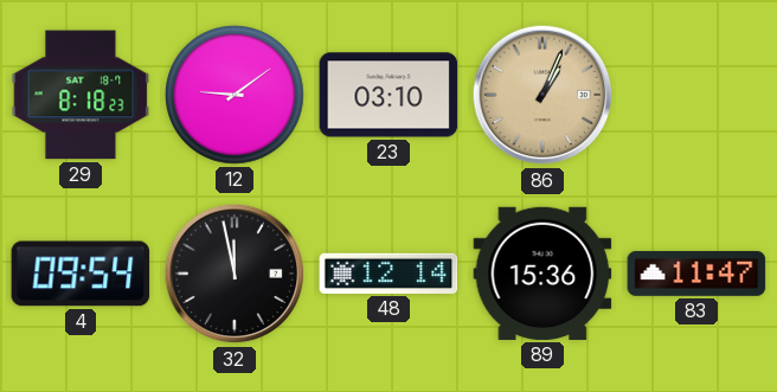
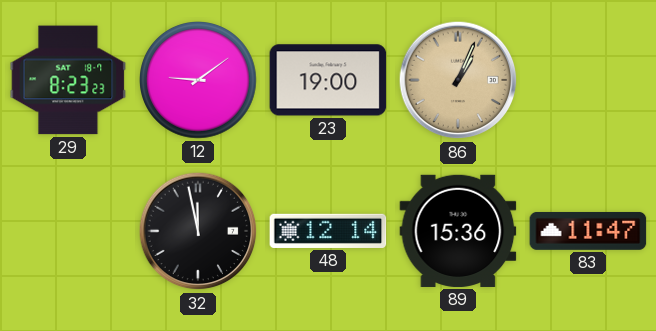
29: 8:18 -> 8:23 (68, 80)
23: 03:10 -> 19:00 (328, 80)
4: 09:54 -> none (81, 274)
